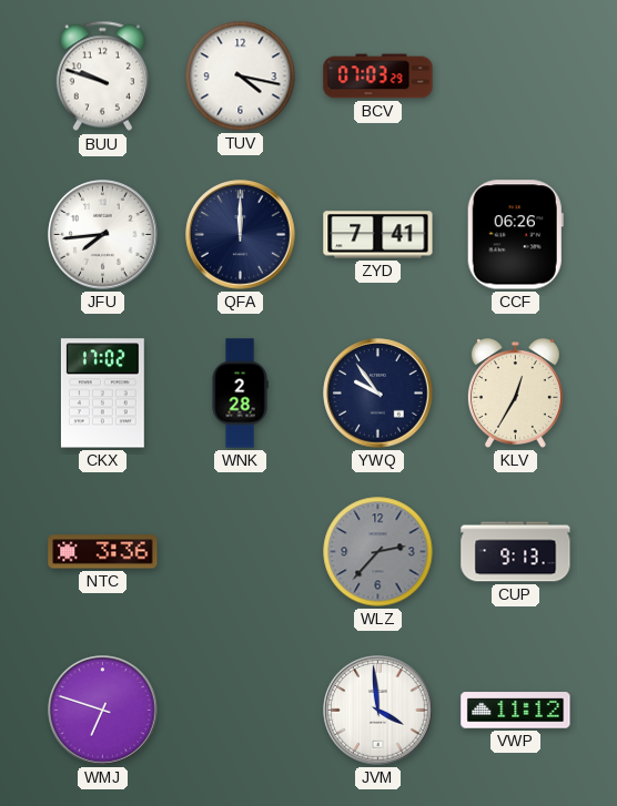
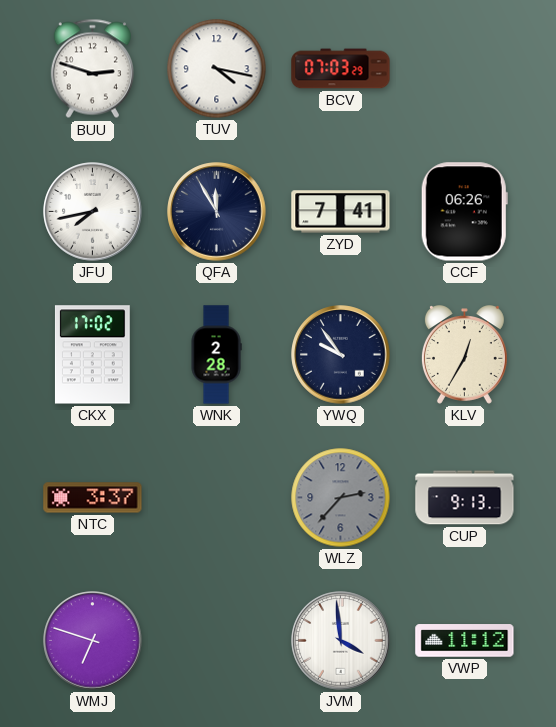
BUU: 9:48 -> 2:48 (92, 69)
JFU: 7:44 -> 7:43 (93, 212)
QFA: 12:00 -> 11:55 (217, 212)
NTC: 3:36 -> 3:37 (93, 498)
